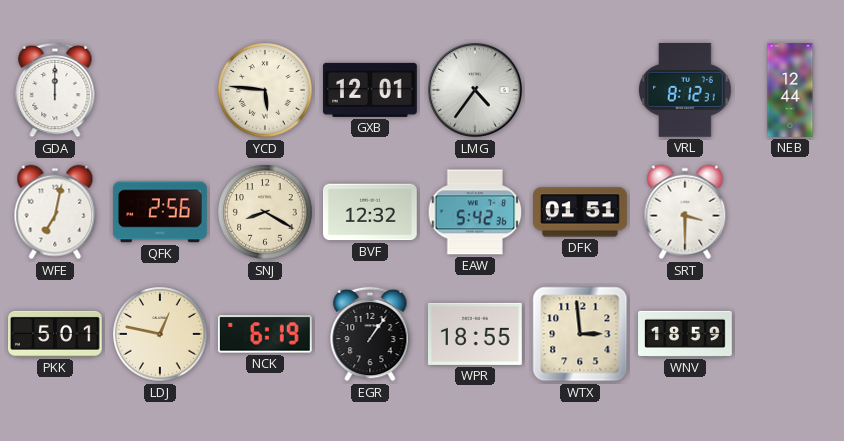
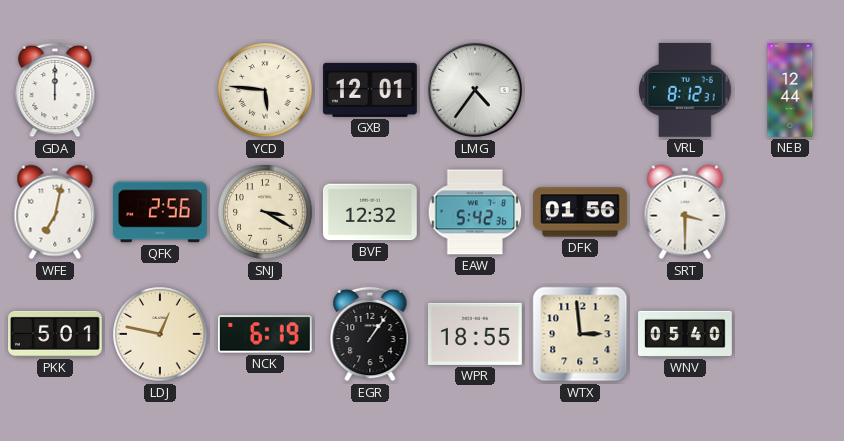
SNJ: 8:20 -> 3:20 (265, 212)
DFK: 01:51 -> 01:56 (581, 212)
WNV: 18:59 -> 05:40 (686, 334)
